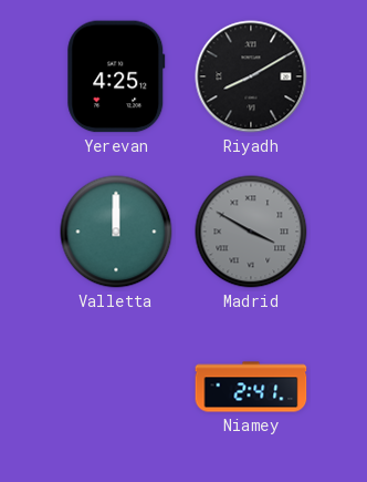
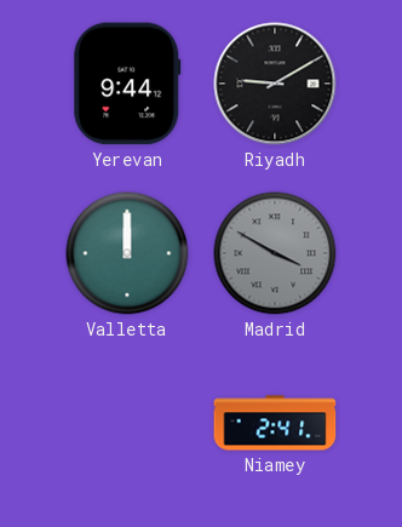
Yerevan: 4:25 -> 9:44 (127, 84)
Riyadh: 8:10 -> 9:10 (275, 84)
